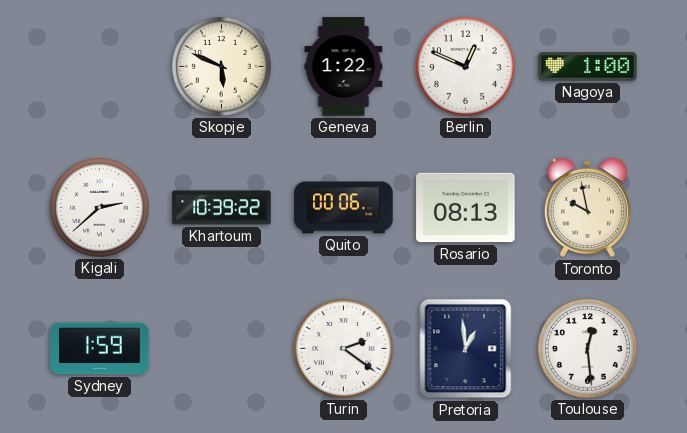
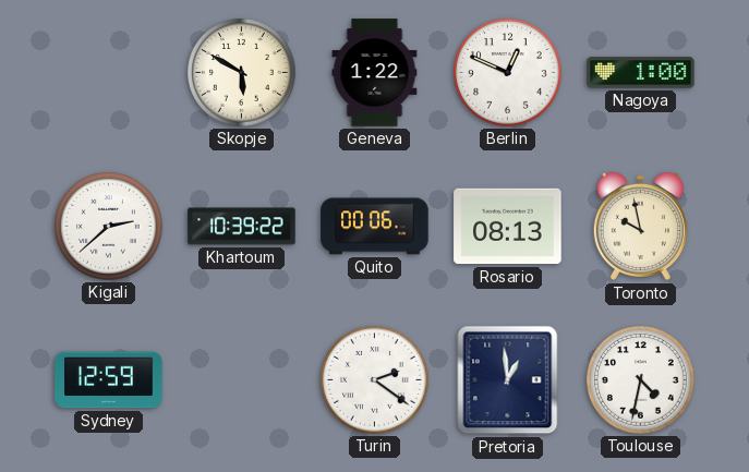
Skopje: 5:49 -> 5:50 (242, 73)
Sydney: 1:59 -> 12:59 (109, 380)
Toulouse: 12:29 -> 4:32 (641, 380)
